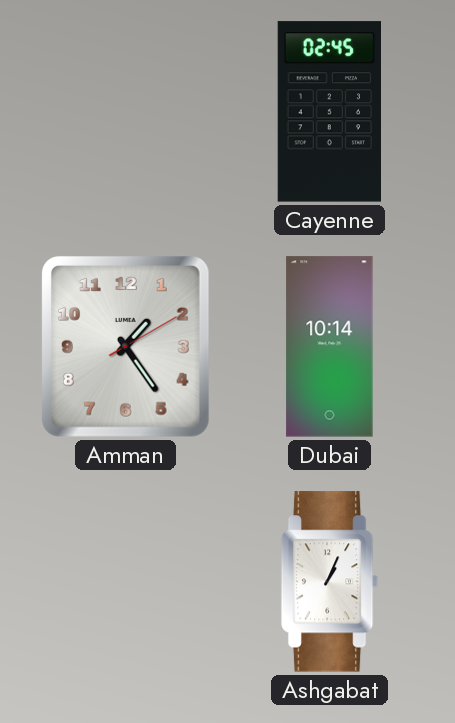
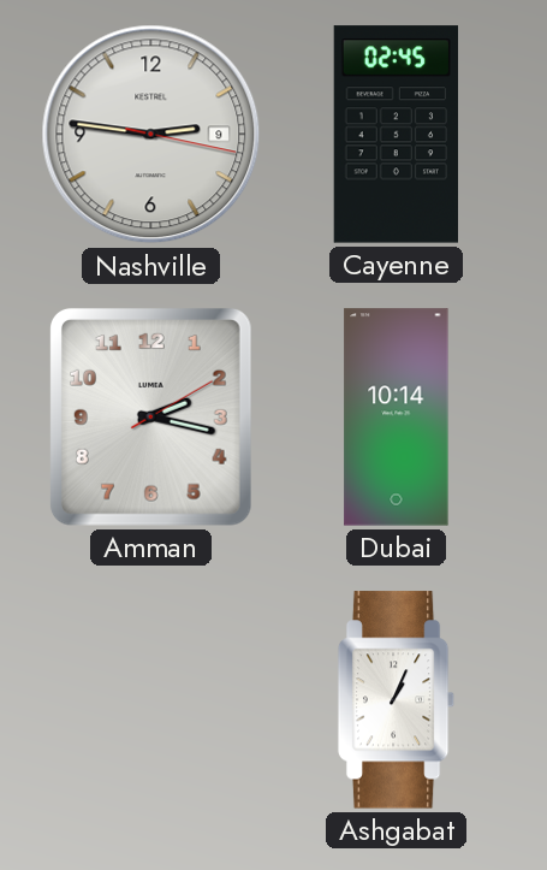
Nashville: none -> 2:46 (151, 135)
Amman: 1:24 -> 2:17 (150, 416)
